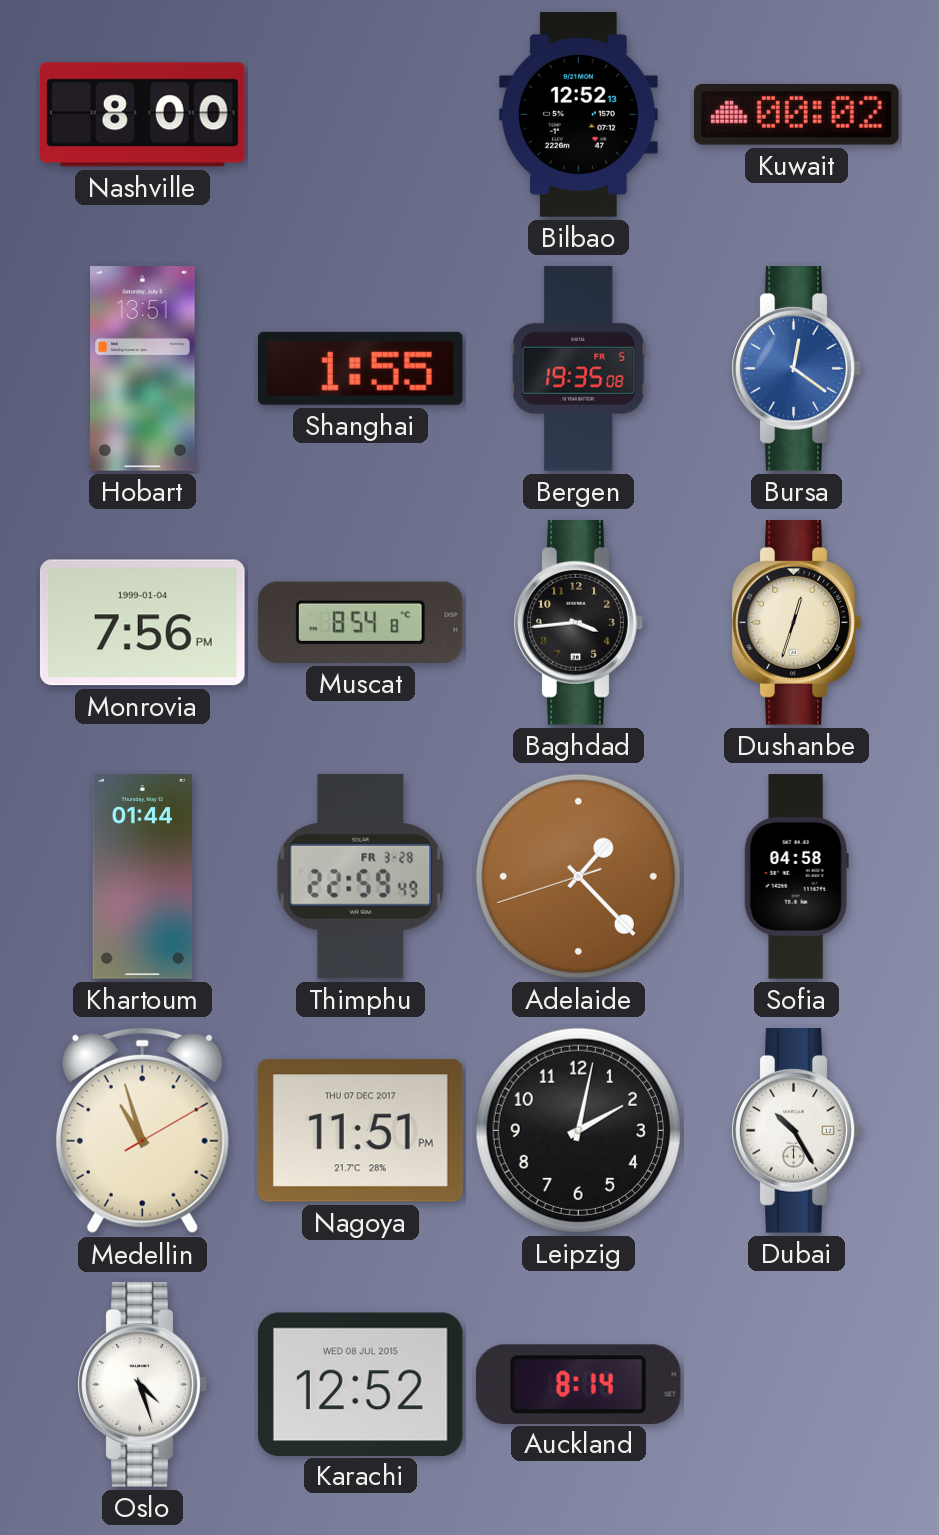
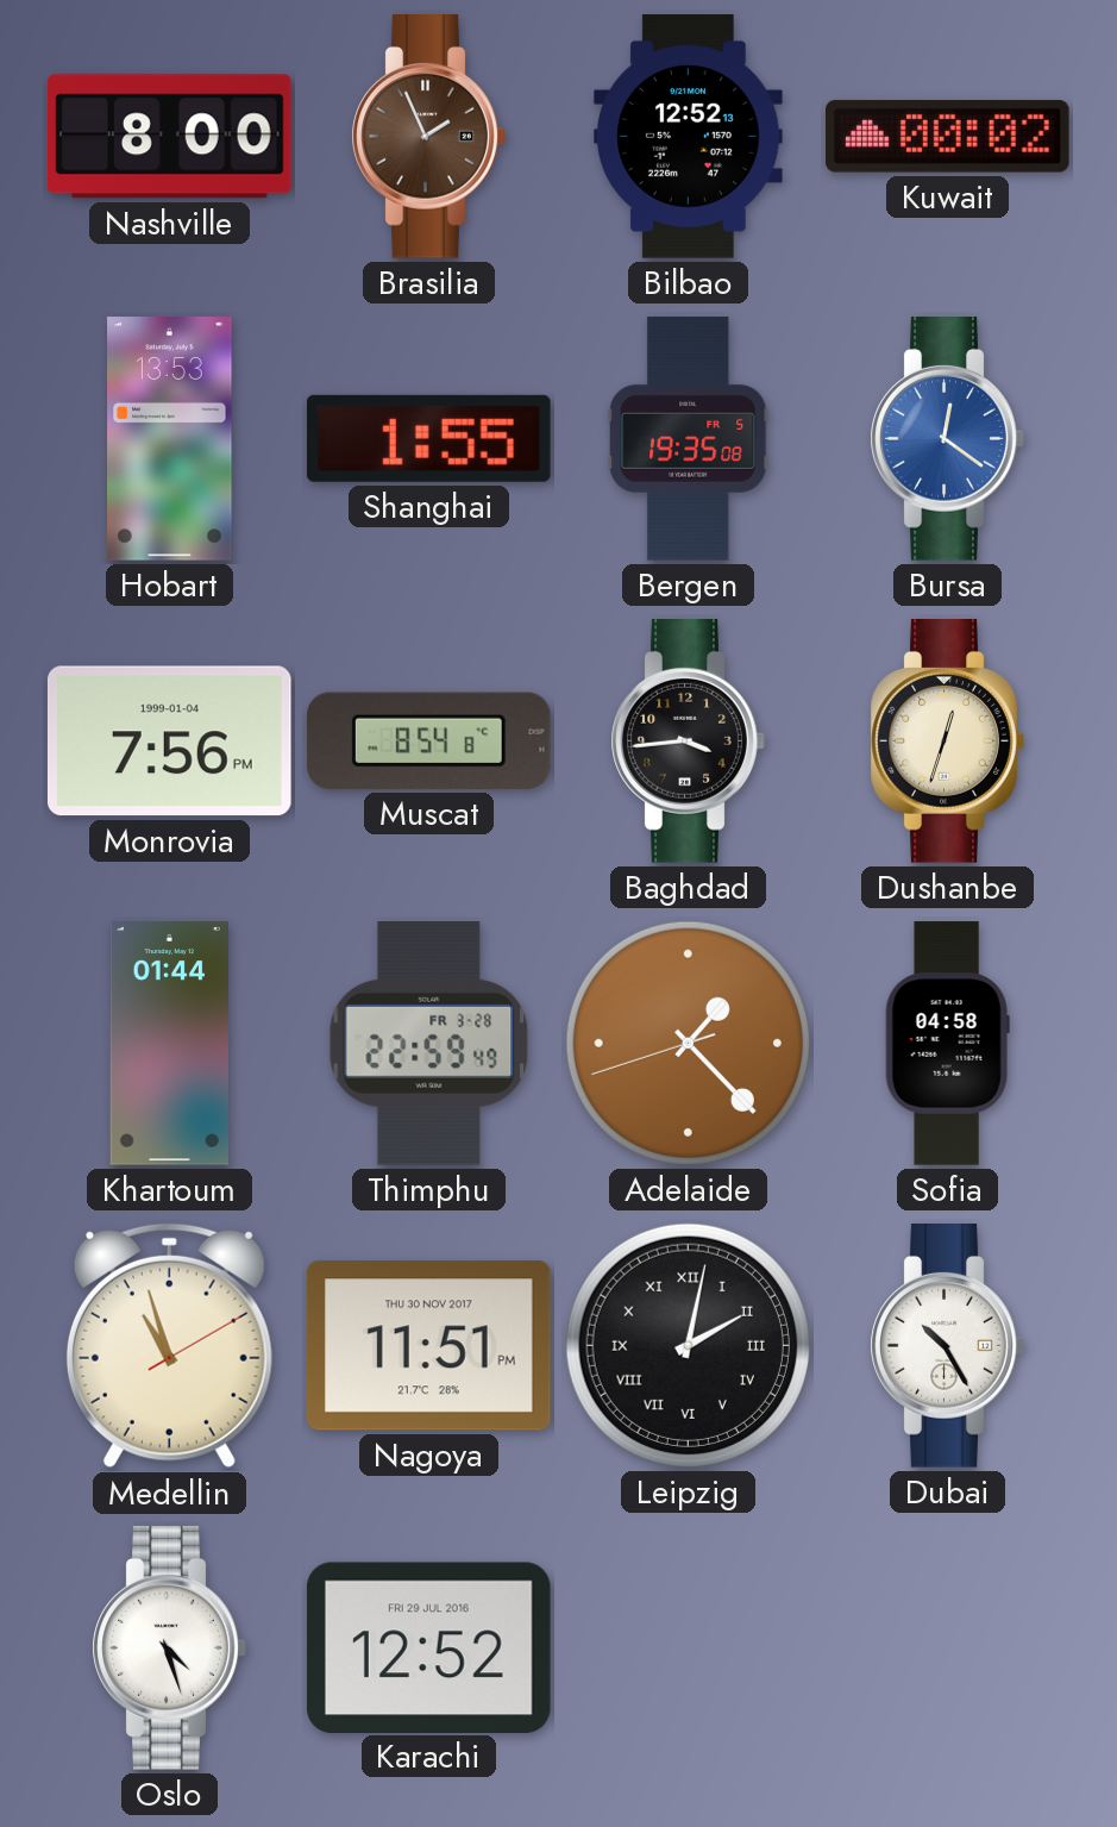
Brasilia: none -> 1:56 (428, 137)
Hobart: 13:51 -> 13:53 (170, 439)
Nagoya date: THU 07 DEC 2017 -> THU 30 NOV 2017 (428, 1346)
Leipzig numerals: Arabic -> Roman (688, 1345)
Karachi date: WED 08 JUL 2015 -> FRI 29 JUL 2016 (428, 1647)
Auckland: 8:14 -> none (578, 1384)
